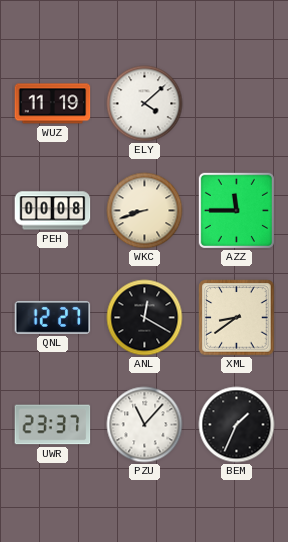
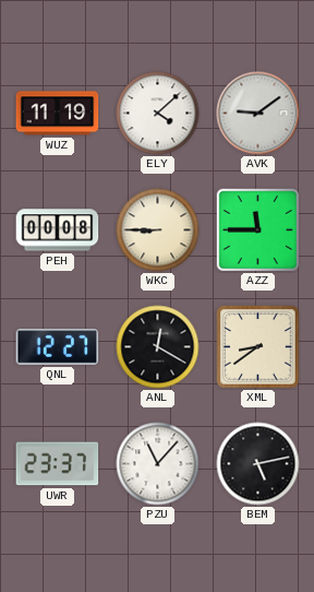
AVK: none -> 9:09 (258, 114)
WKC: 8:42 -> 8:45 (158, 230)
BEM: 1:34 -> 5:13 (258, 464)
